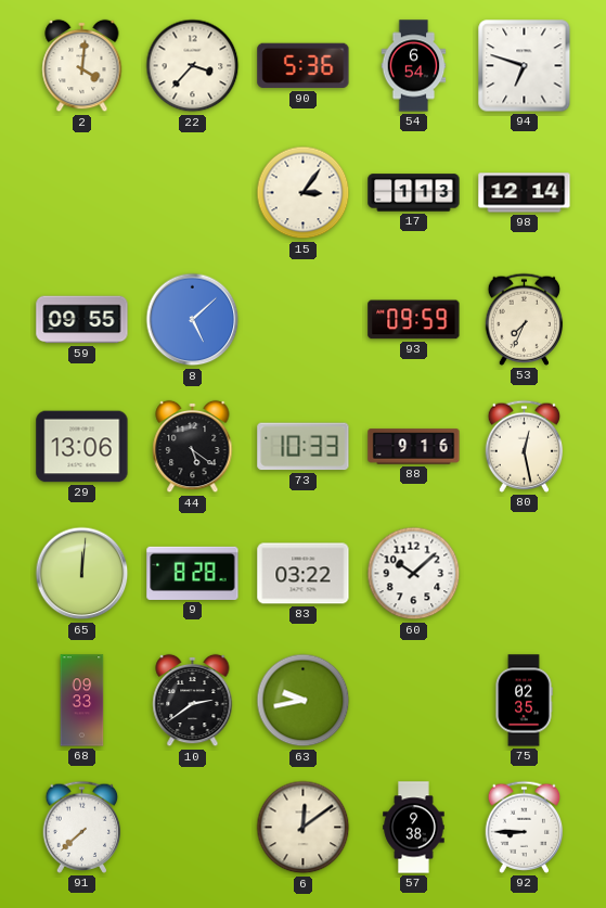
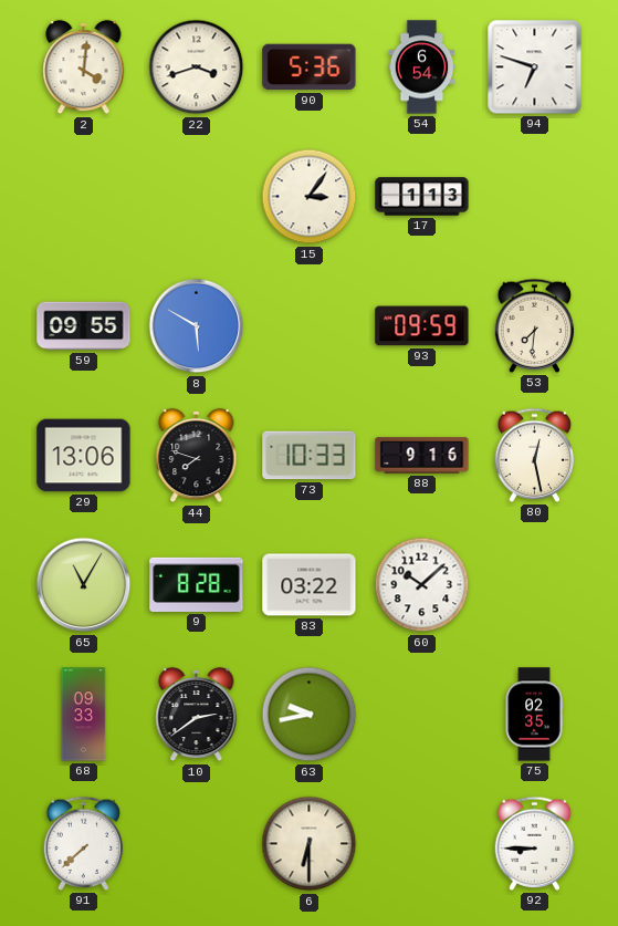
22: 3:37 -> 3:42 (197, 67)
98: 12:14 -> none (525, 193)
8: 5:08 -> 5:50 (197, 326)
53: 7:34 -> 7:31 (535, 325)
44: 5:21 -> 7:48 (197, 456)
65: 12:01 -> 11:05 (84, 585)
6: 12:09 -> 6:30 (310, 844)
57: 9:38 -> none (414, 828)
